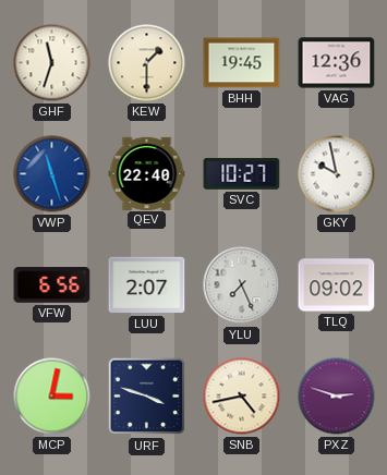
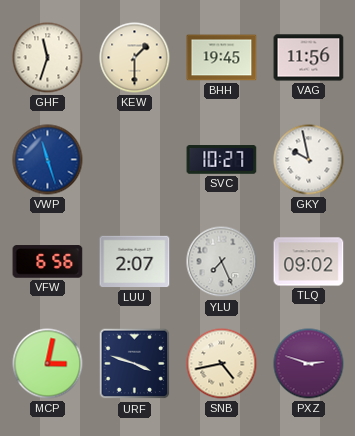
VAG: 12:36 -> 11:56 (309, 58)
QEV: 22:40 -> none (147, 173)
